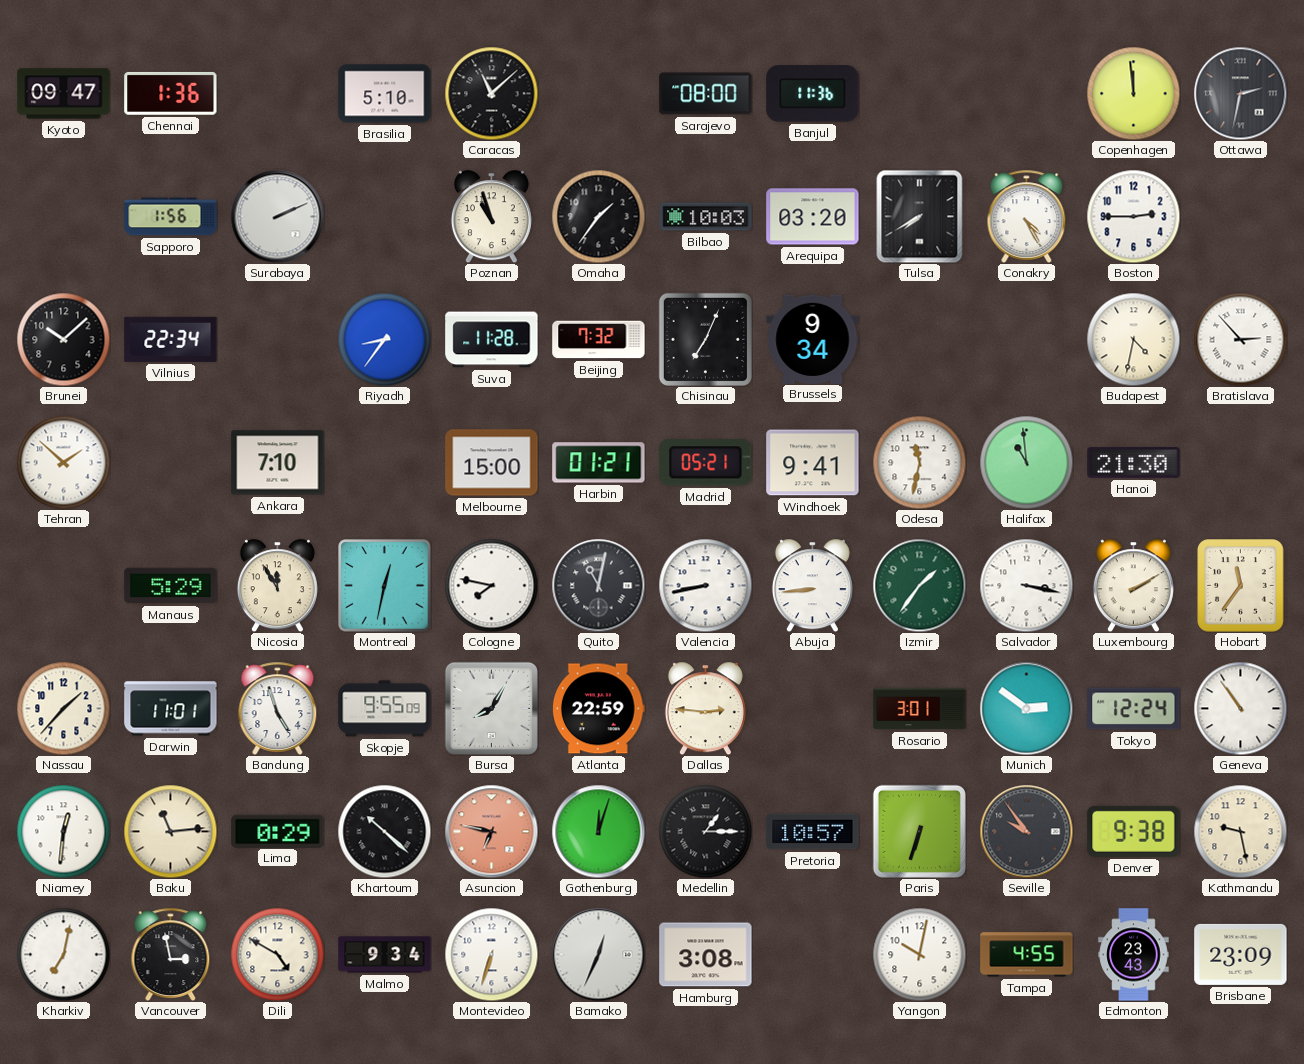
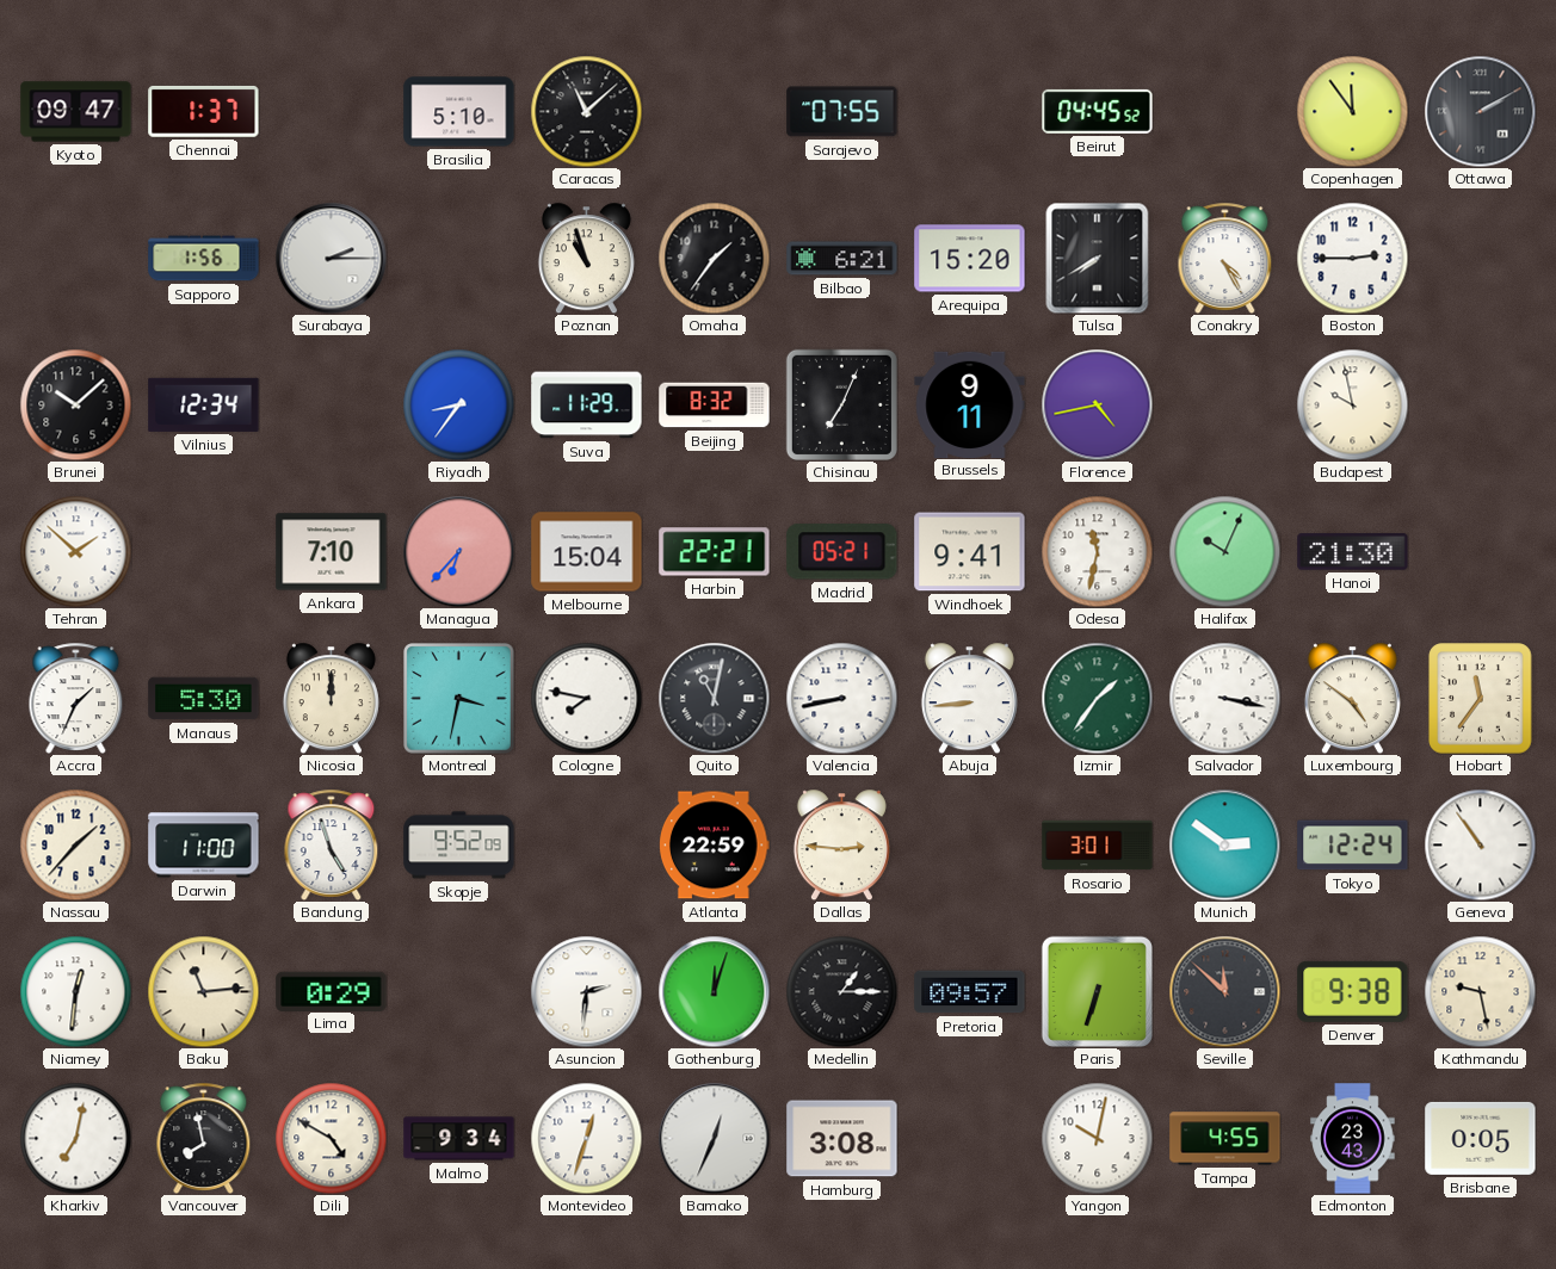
Chennai: 1:36 -> 1:37 (204, 111)
Sarajevo: 08:00 -> 07:55 (842, 112)
Banjul: 11:36 -> none (813, 94)
Beirut: none -> 04:45 (1098, 111)
Copenhagen: 11:59 -> 11:54 (1352, 111)
Ottawa: 2:32 -> 2:10 (1480, 111)
Surabaya: 2:11 -> 2:15 (331, 258)
Bilbao: 10:03 -> 6:21 (842, 259)
Arequipa: 03:20 -> 15:20 (970, 259)
Vilnius: 22:34 -> 12:34 (204, 404)
Suva: 11:28 -> 11:29 (587, 406)
Beijing: 7:32 -> 8:32 (715, 406)
Brussels: 9:34 -> 9:11 (970, 404)
Florence: none -> 4:43 (1097, 404)
Budapest: 4:32 -> 9:58 (1352, 404)
Bratislava: 2:53 -> none (1240, 339)
Managua: none -> 6:37 (458, 551)
Melbourne: 15:00 -> 15:04 (587, 552)
Harbin: 01:21 -> 22:21 (715, 552)
Halifax: 10:59 -> 10:04 (1224, 551)
Accra: none -> 1:34 (76, 698)
Manaus: 5:29 -> 5:30 (204, 699)
Nicosia: 11:55 -> 12:00 (331, 698)
Montreal: 12:32 -> 3:32 (459, 699)
Luxembourg: 2:10 -> 4:51 (1352, 698)
Darwin: 11:01 -> 11:00 (204, 846)
Skopje: 9:55 -> 9:52 (459, 846)
Bursa: 8:05 -> none (491, 708)
Khartoum: 10:22 -> none (384, 831)
Asuncion: 6:47 -> 2:31 (586, 991)
Asuncion dial: salmon -> white (586, 991)
Pretoria: 10:57 -> 09:57 (970, 992)
Seville: 9:54 -> 11:52 (1224, 991)
Vancouver: 2:58 -> 7:58 (204, 1138)
Montevideo: 6:33 -> 12:33 (586, 1138)
Brisbane: 23:09 -> 0:05 (1481, 1138)
